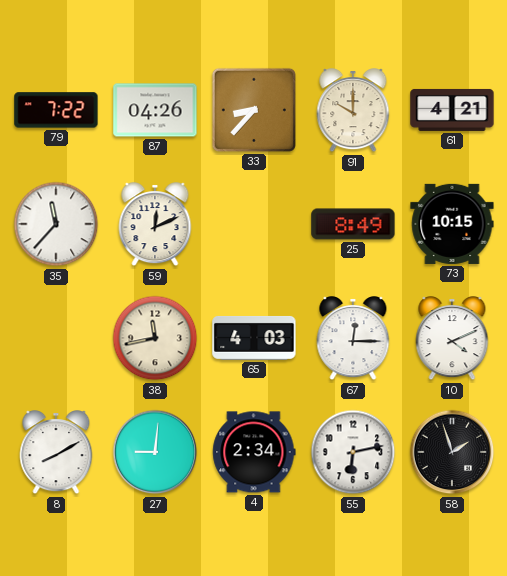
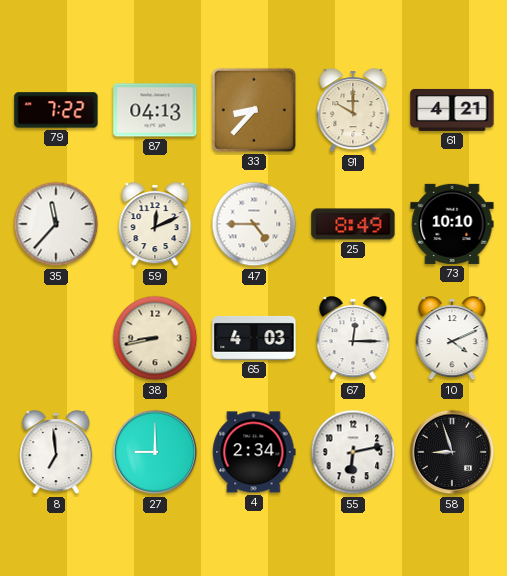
87: 04:26 -> 04:13 (155, 110)
47: none -> 4:45 (254, 224)
73: 10:15 -> 10:10 (452, 224)
38: 11:43 -> 8:43 (155, 338)
8: 8:10 -> 6:59 (56, 453)
27: 9:01 -> 9:00 (155, 452)
58: 1:57 -> 8:57 (452, 452)
